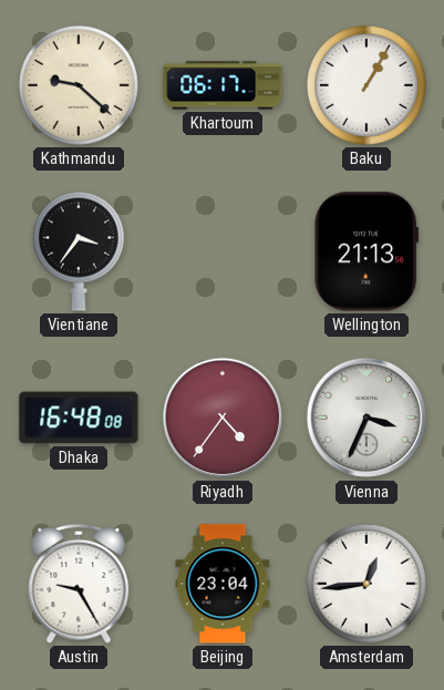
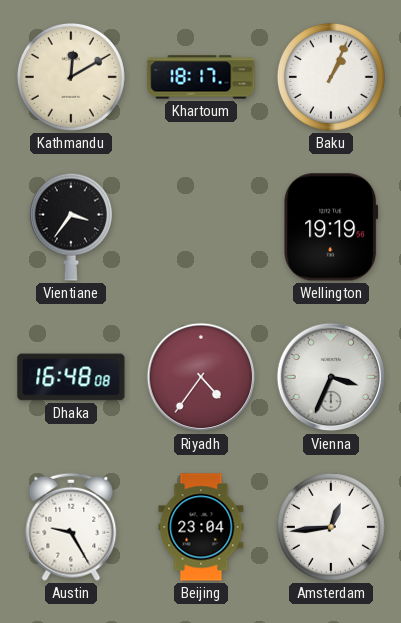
Kathmandu: 9:22 -> 12:10 (71, 77)
Khartoum: 06:17 -> 18:17 (201, 77)
Baku: 1:05 -> 1:04 (331, 77)
Wellington: 21:13 -> 19:19 (331, 227)
